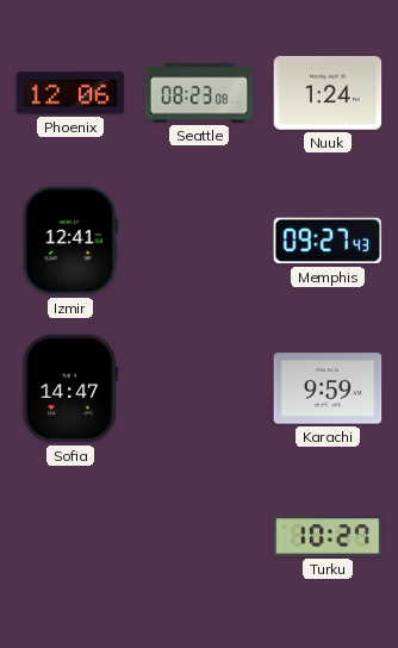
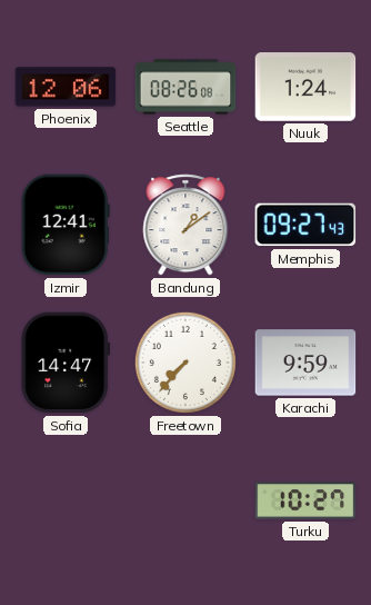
Seattle: 08:23 -> 08:26 (185, 87)
Bandung: none -> 1:09 (185, 225)
Freetown: none -> 7:37 (185, 363)
